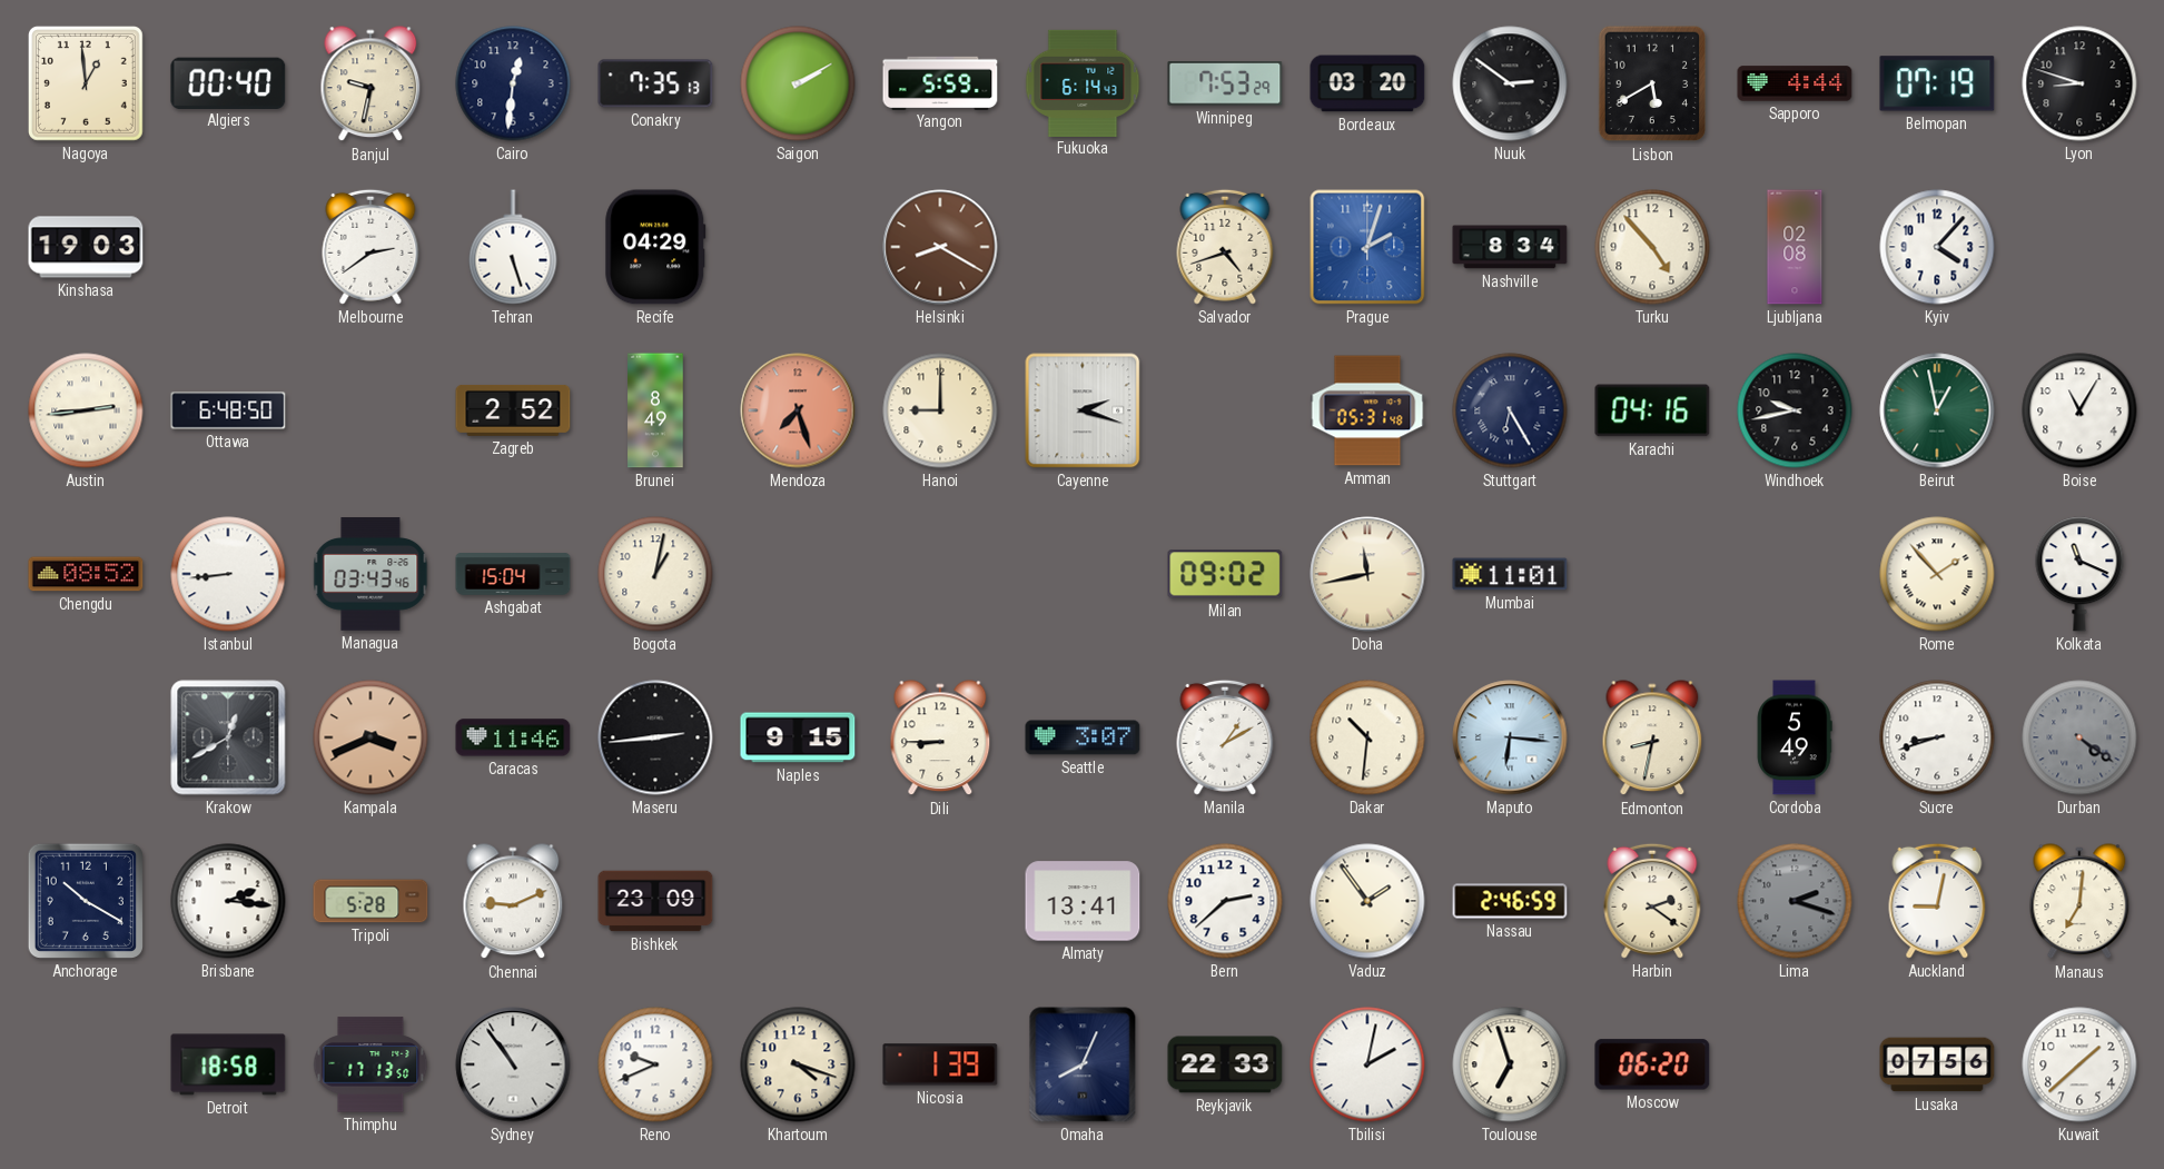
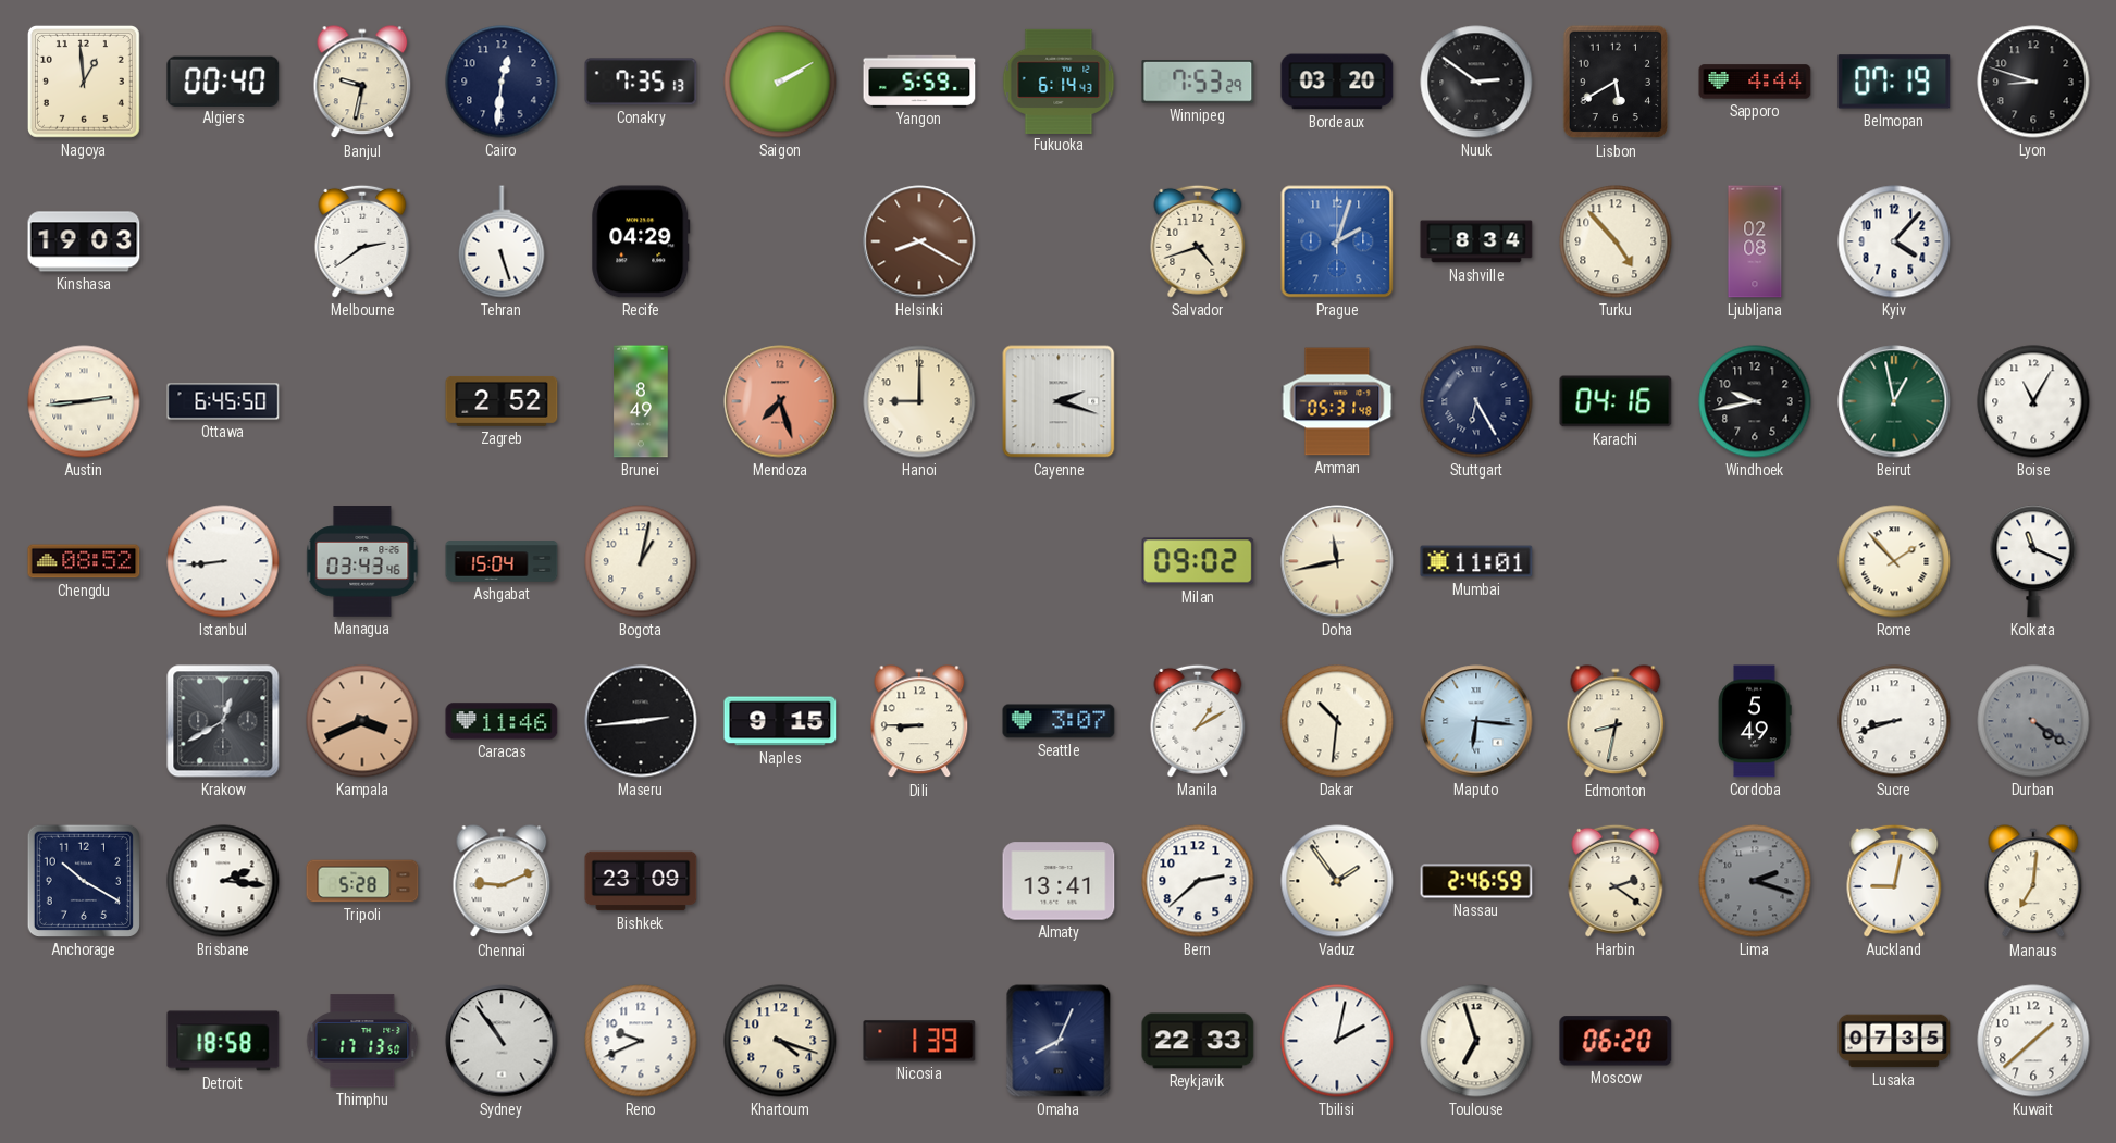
Ottawa: 6:48 -> 6:45 (223, 401)
Lusaka: 07:56 -> 07:35 (1894, 1041)
